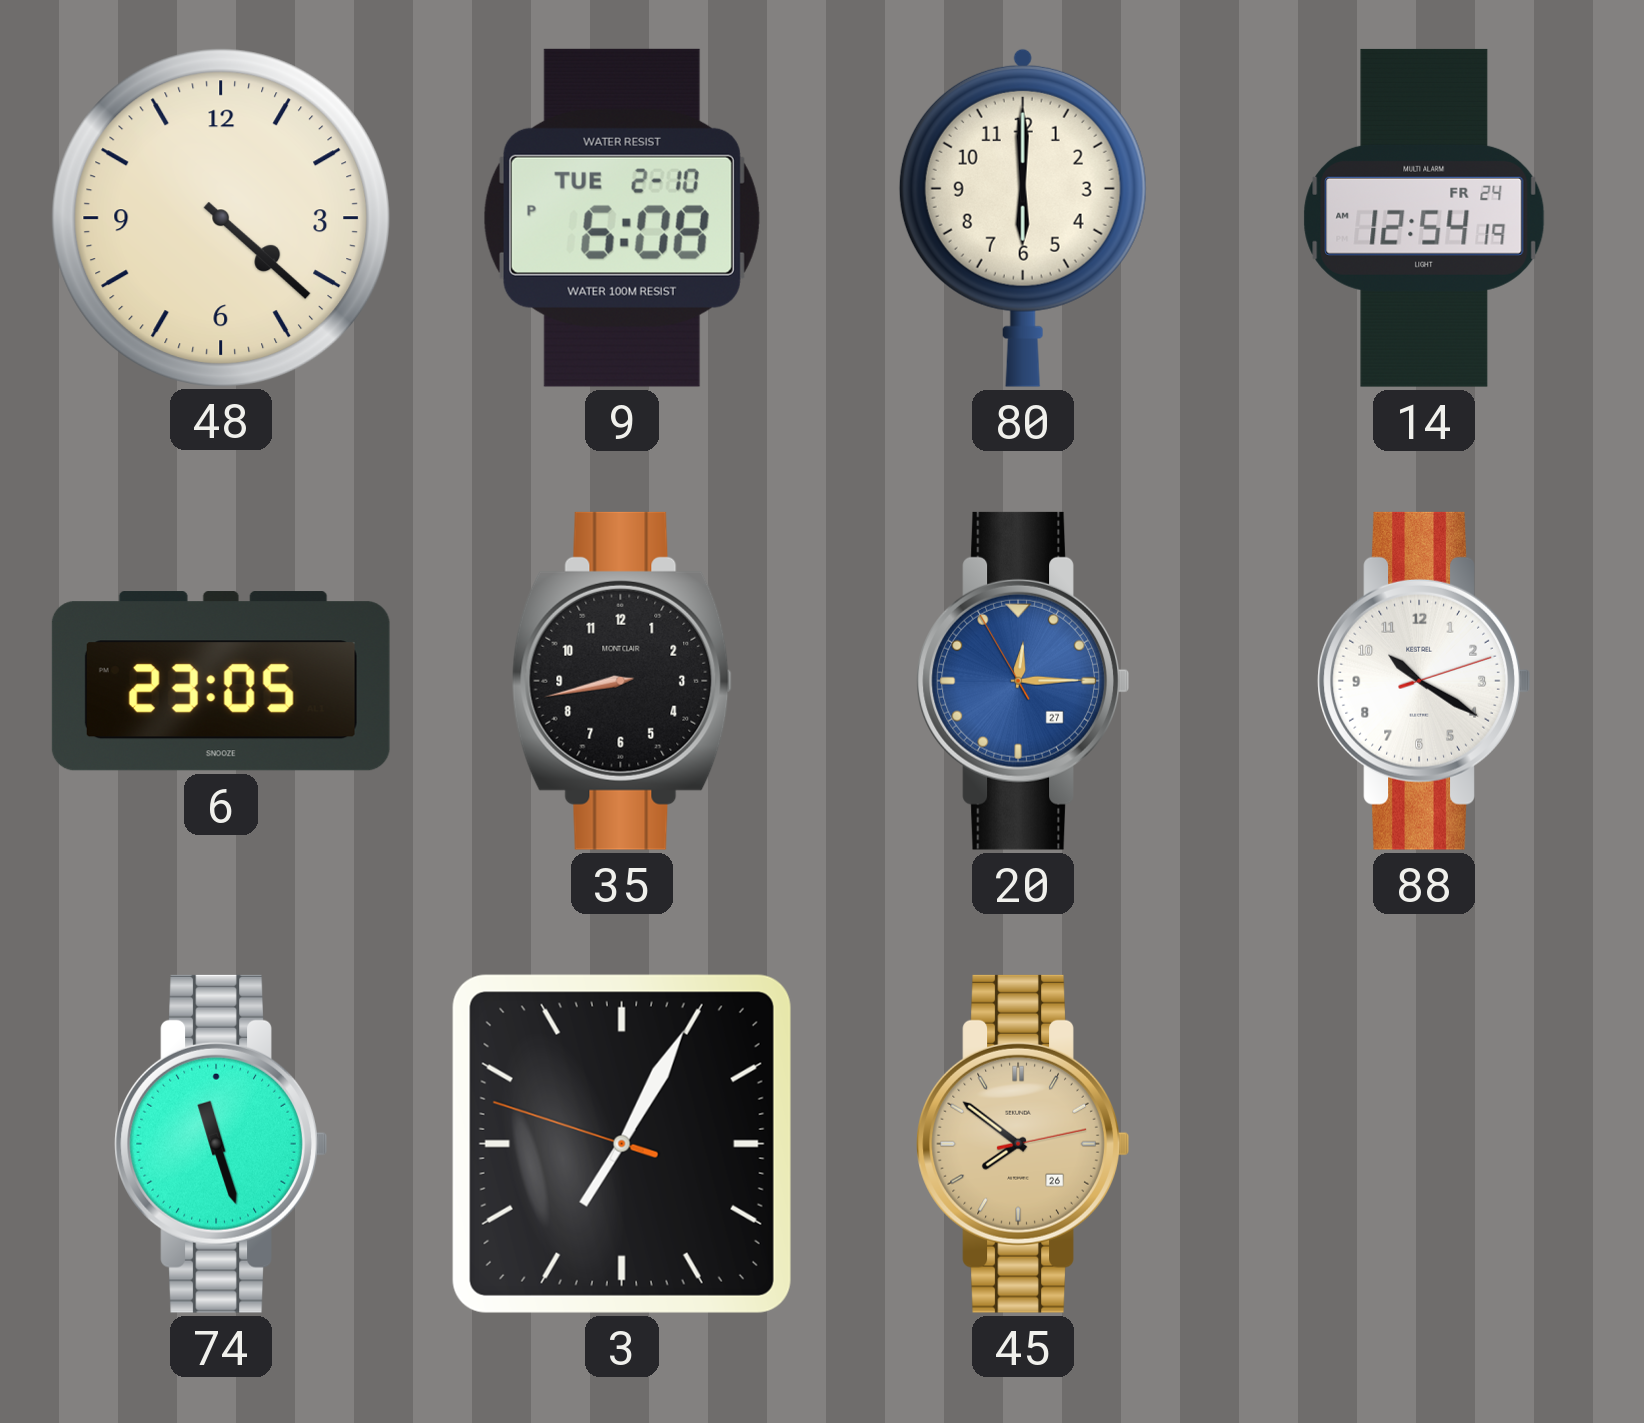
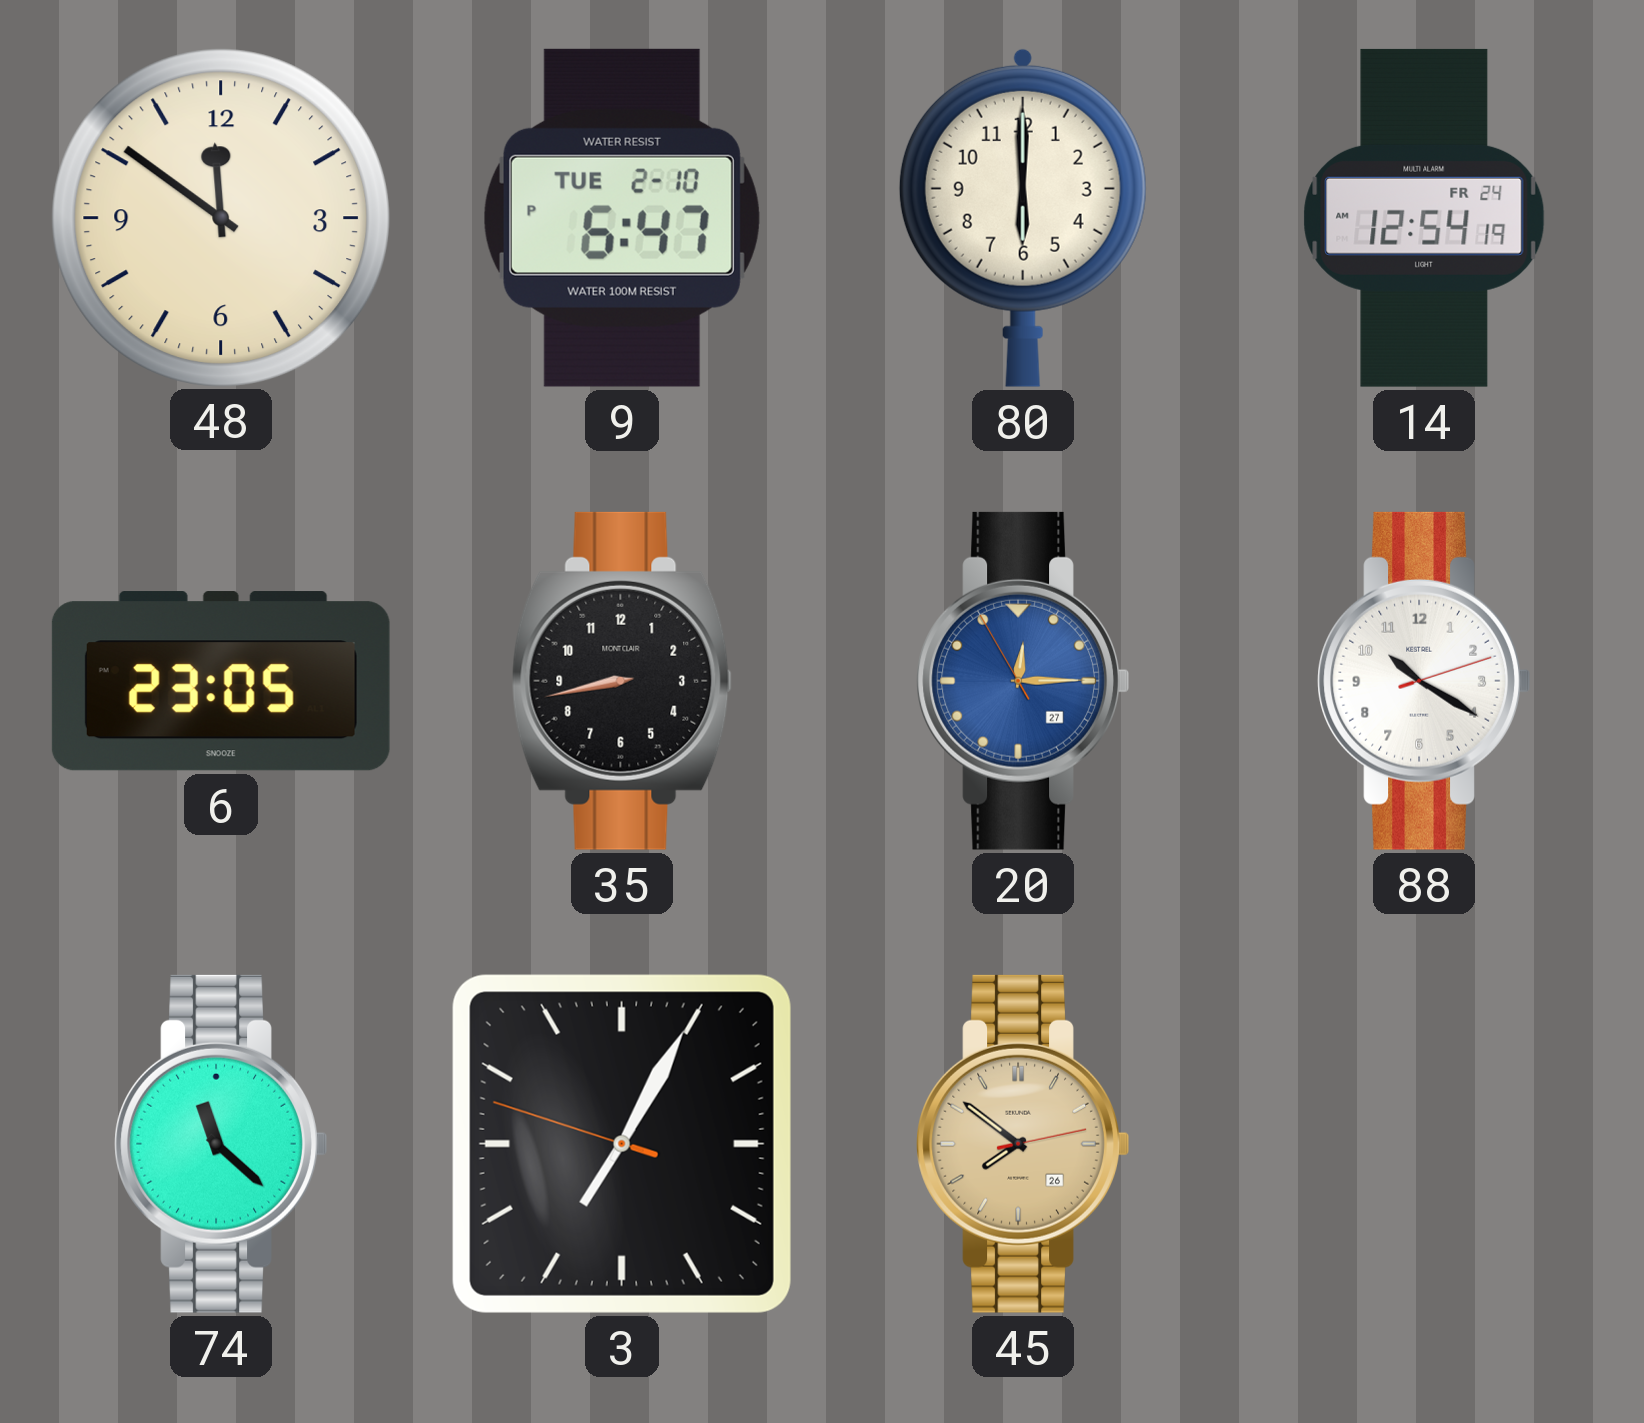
48: 4:22 -> 11:51 (220, 217)
9: 6:08 -> 6:47 (622, 218)
74: 11:27 -> 11:22 (221, 1144)
